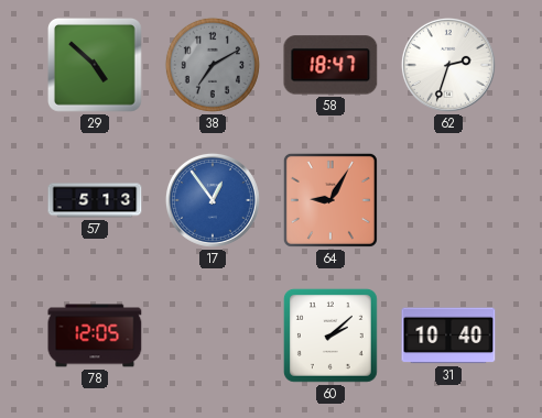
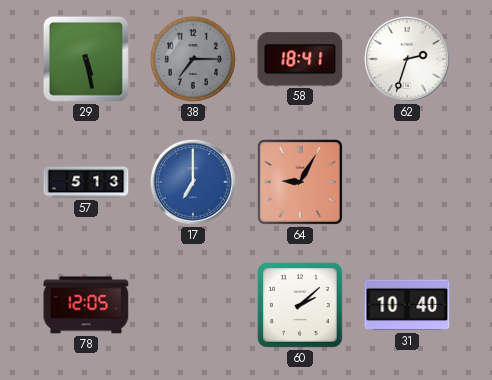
29: 4:52 -> 5:28 (86, 59)
38: 7:10 -> 7:15 (193, 59)
58: 18:47 -> 18:41 (300, 59)
17: 12:54 -> 7:00 (193, 182)
